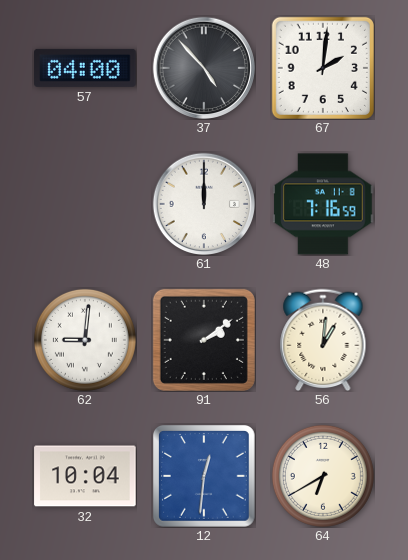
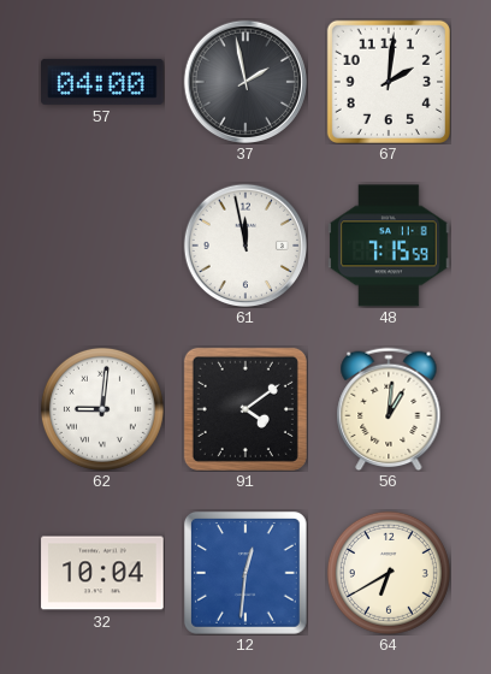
37: 4:53 -> 1:58 (245, 82)
61: 12:00 -> 11:58 (245, 246)
48: 7:16 -> 7:15 (389, 246)
91: 2:09 -> 4:09 (245, 409)
